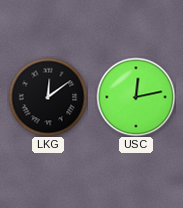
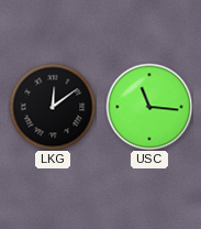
USC: 12:13 -> 11:16 (149, 107)
